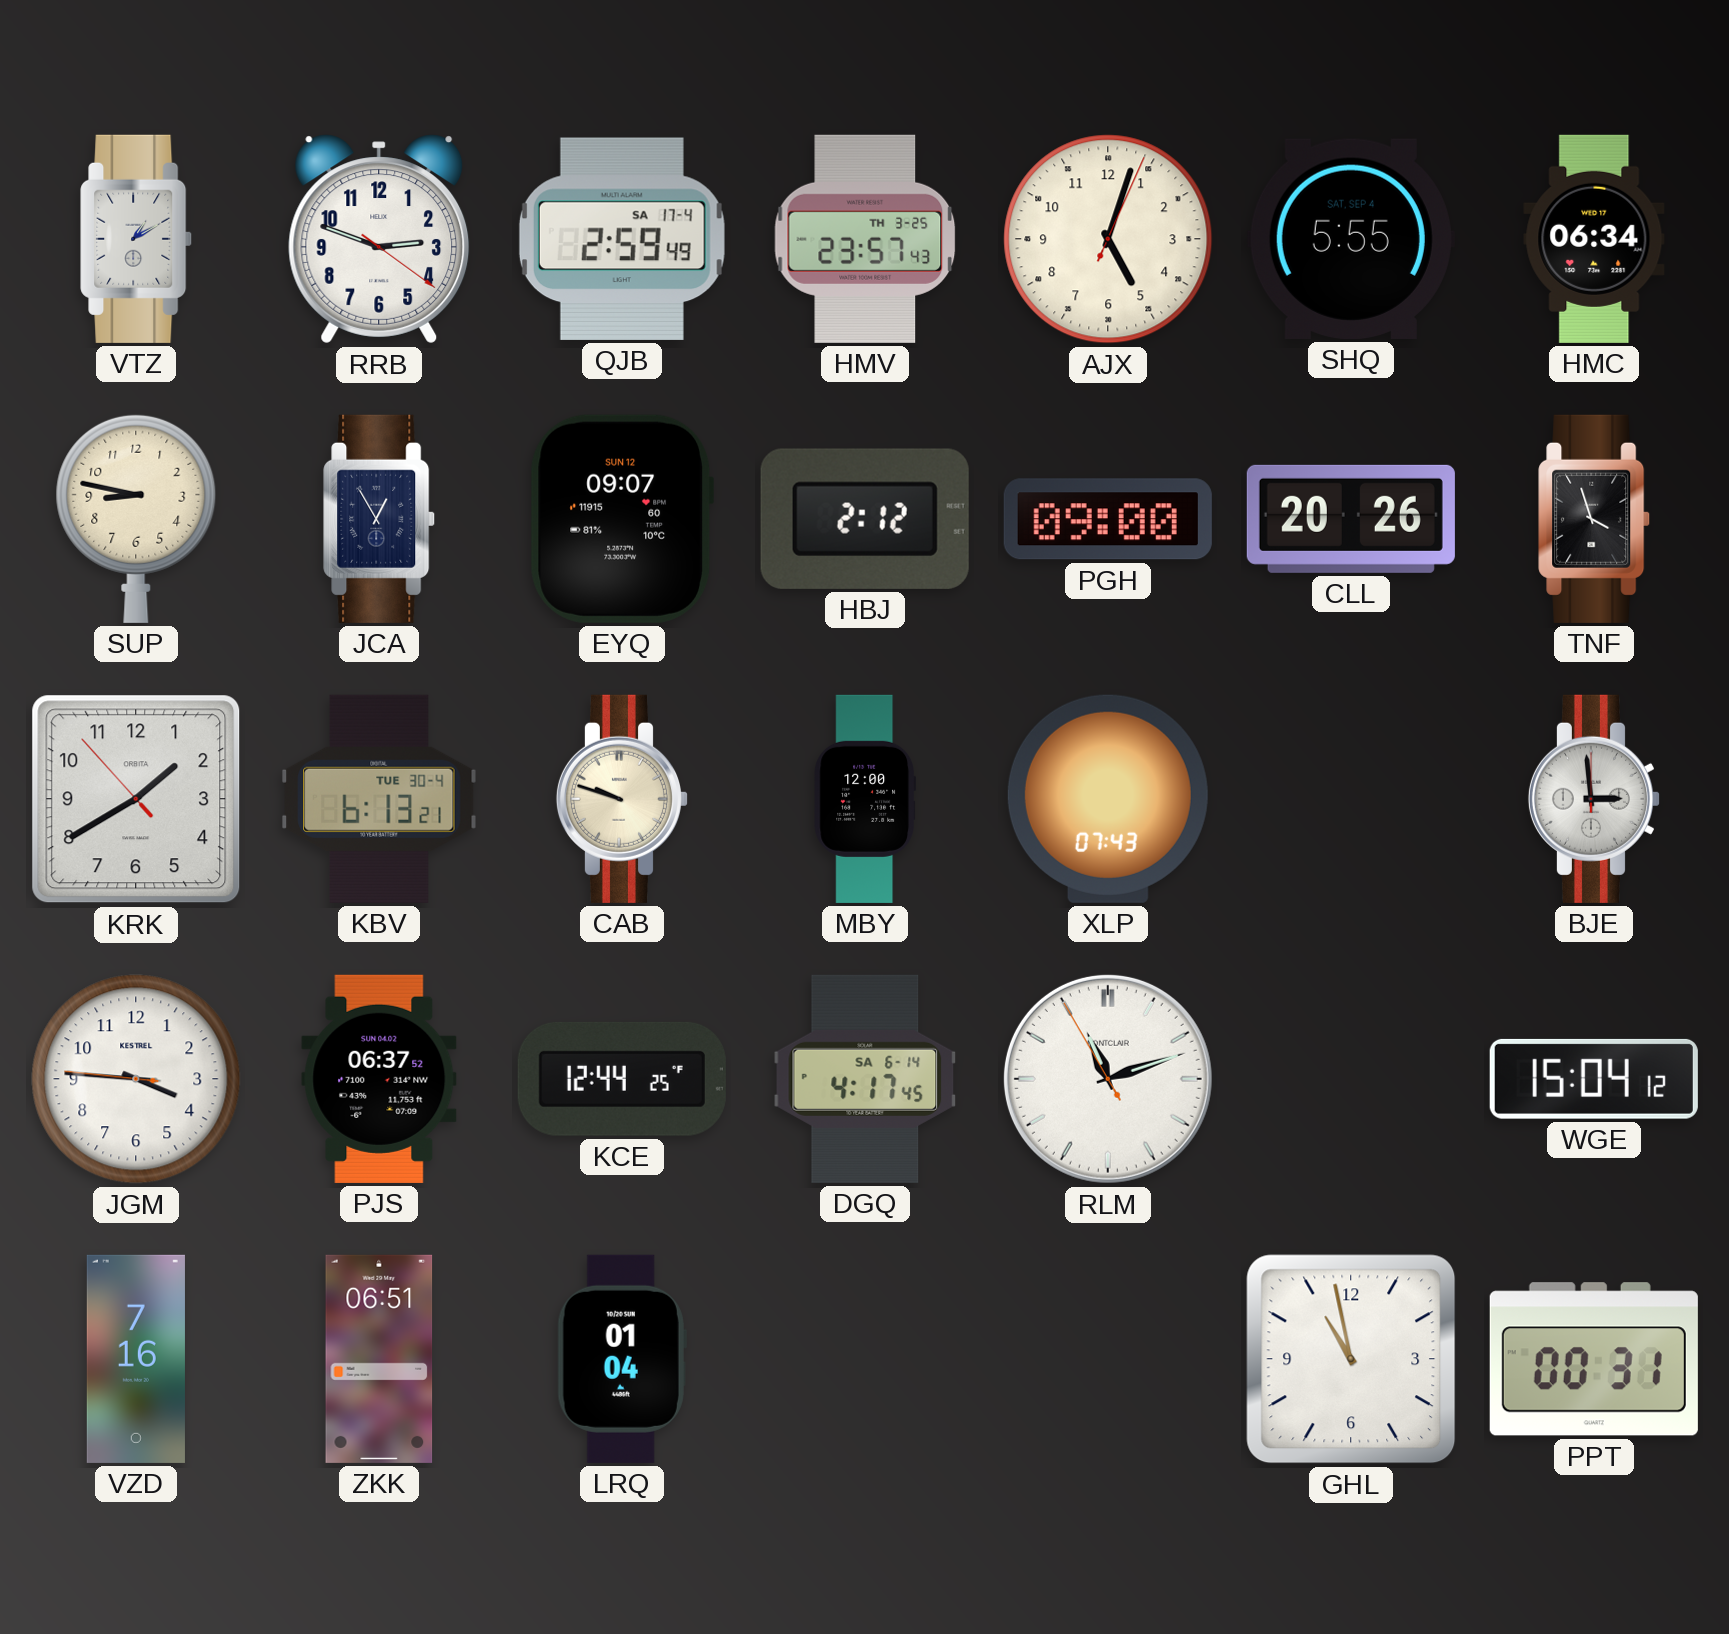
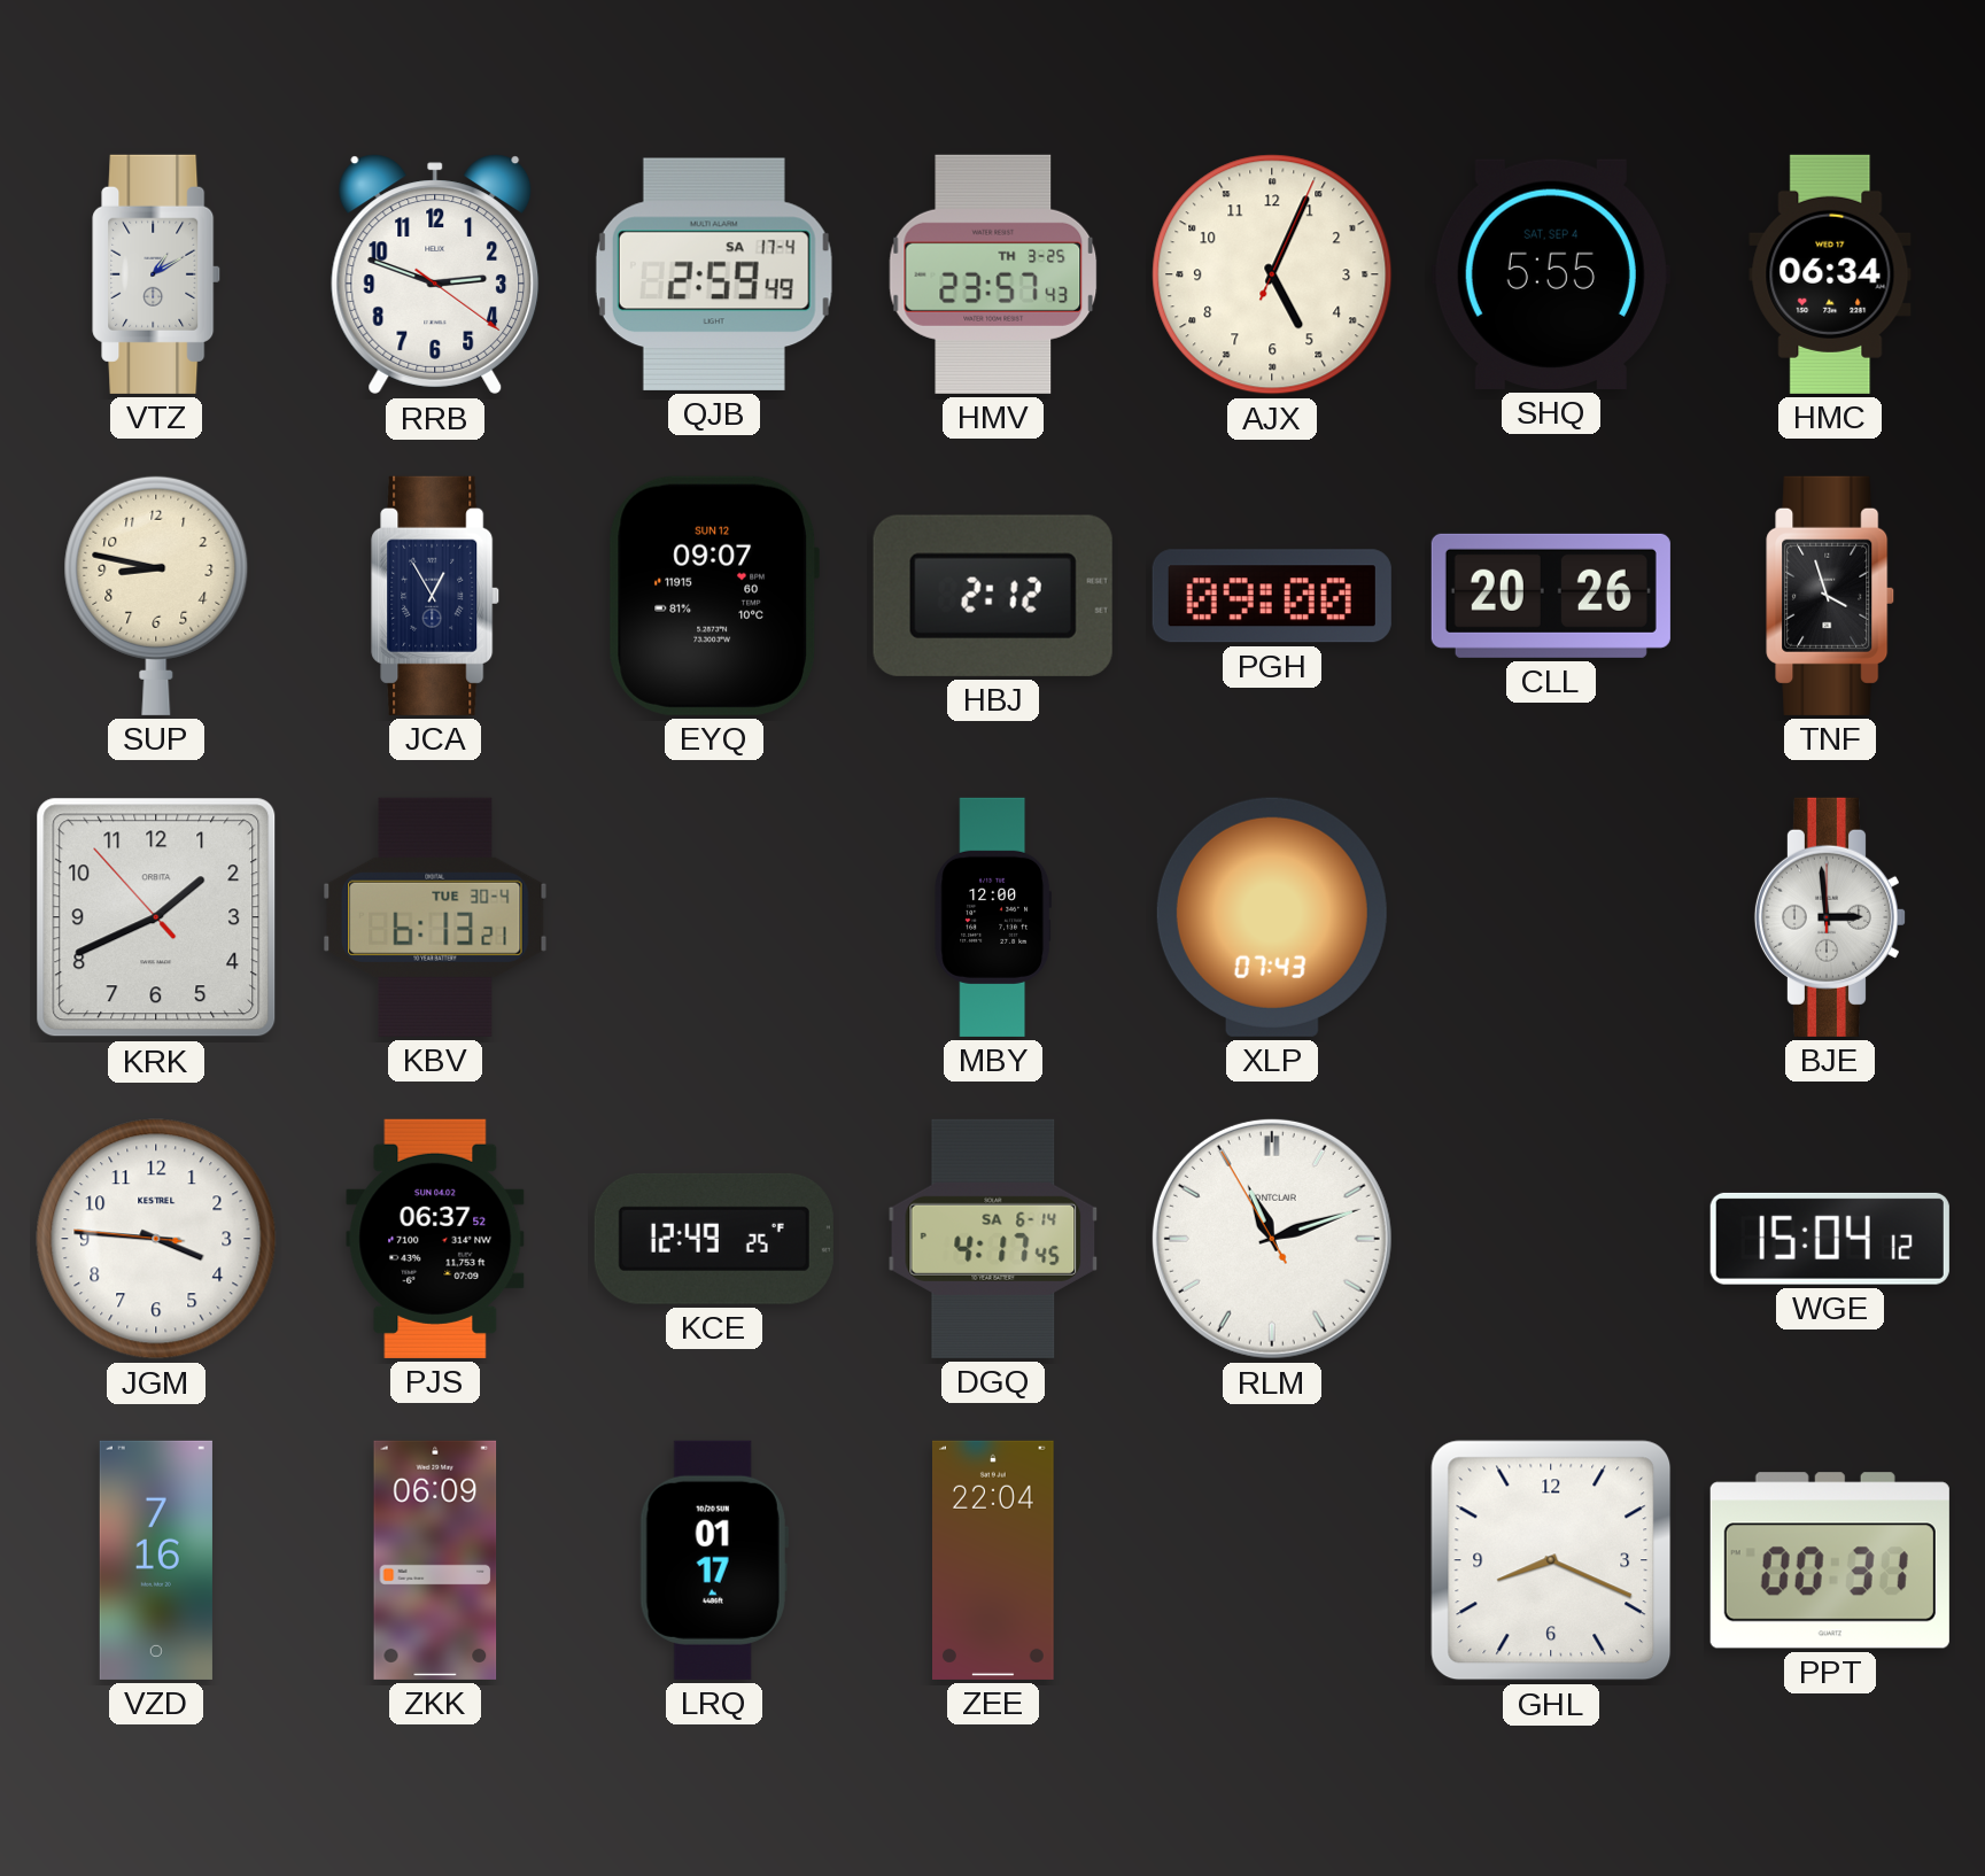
AJX: 5:03 -> 5:04 (1272, 274)
KRK: 1:39 -> 1:40 (156, 917)
CAB: 9:48 -> none (621, 799)
KCE: 12:44 -> 12:49 (714, 1239)
ZKK: 06:51 -> 06:09 (435, 1560)
LRQ: 01:04 -> 01:17 (714, 1560)
ZEE: none -> 22:04 (994, 1560)
GHL: 10:58 -> 8:19 (1551, 1560)
